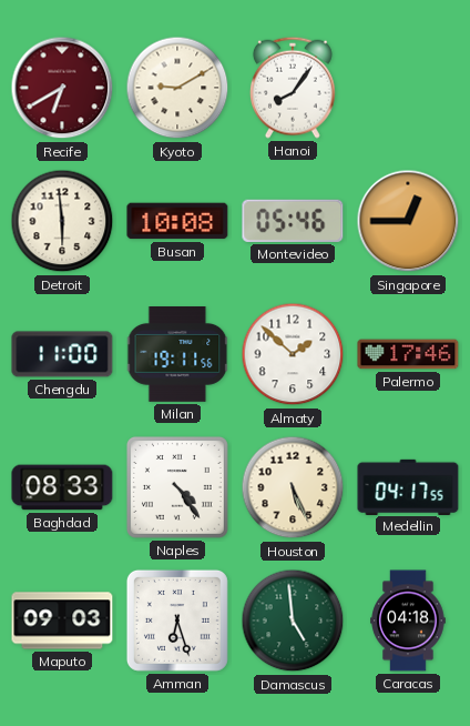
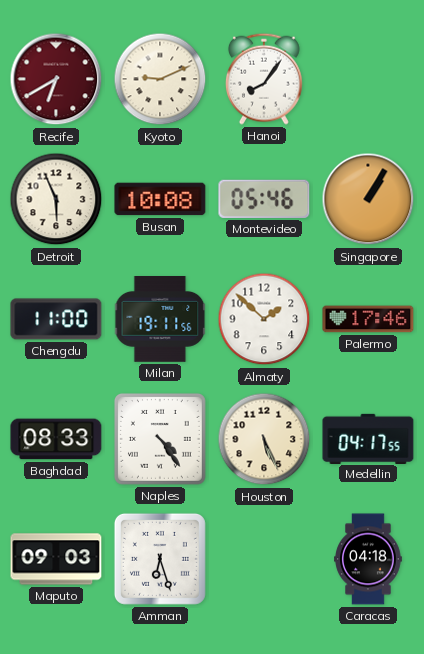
Kyoto: 9:10 -> 9:11 (160, 79)
Detroit: 5:59 -> 5:56 (56, 199)
Singapore: 12:45 -> 1:05 (368, 199)
Damascus: 4:59 -> none (293, 621)
